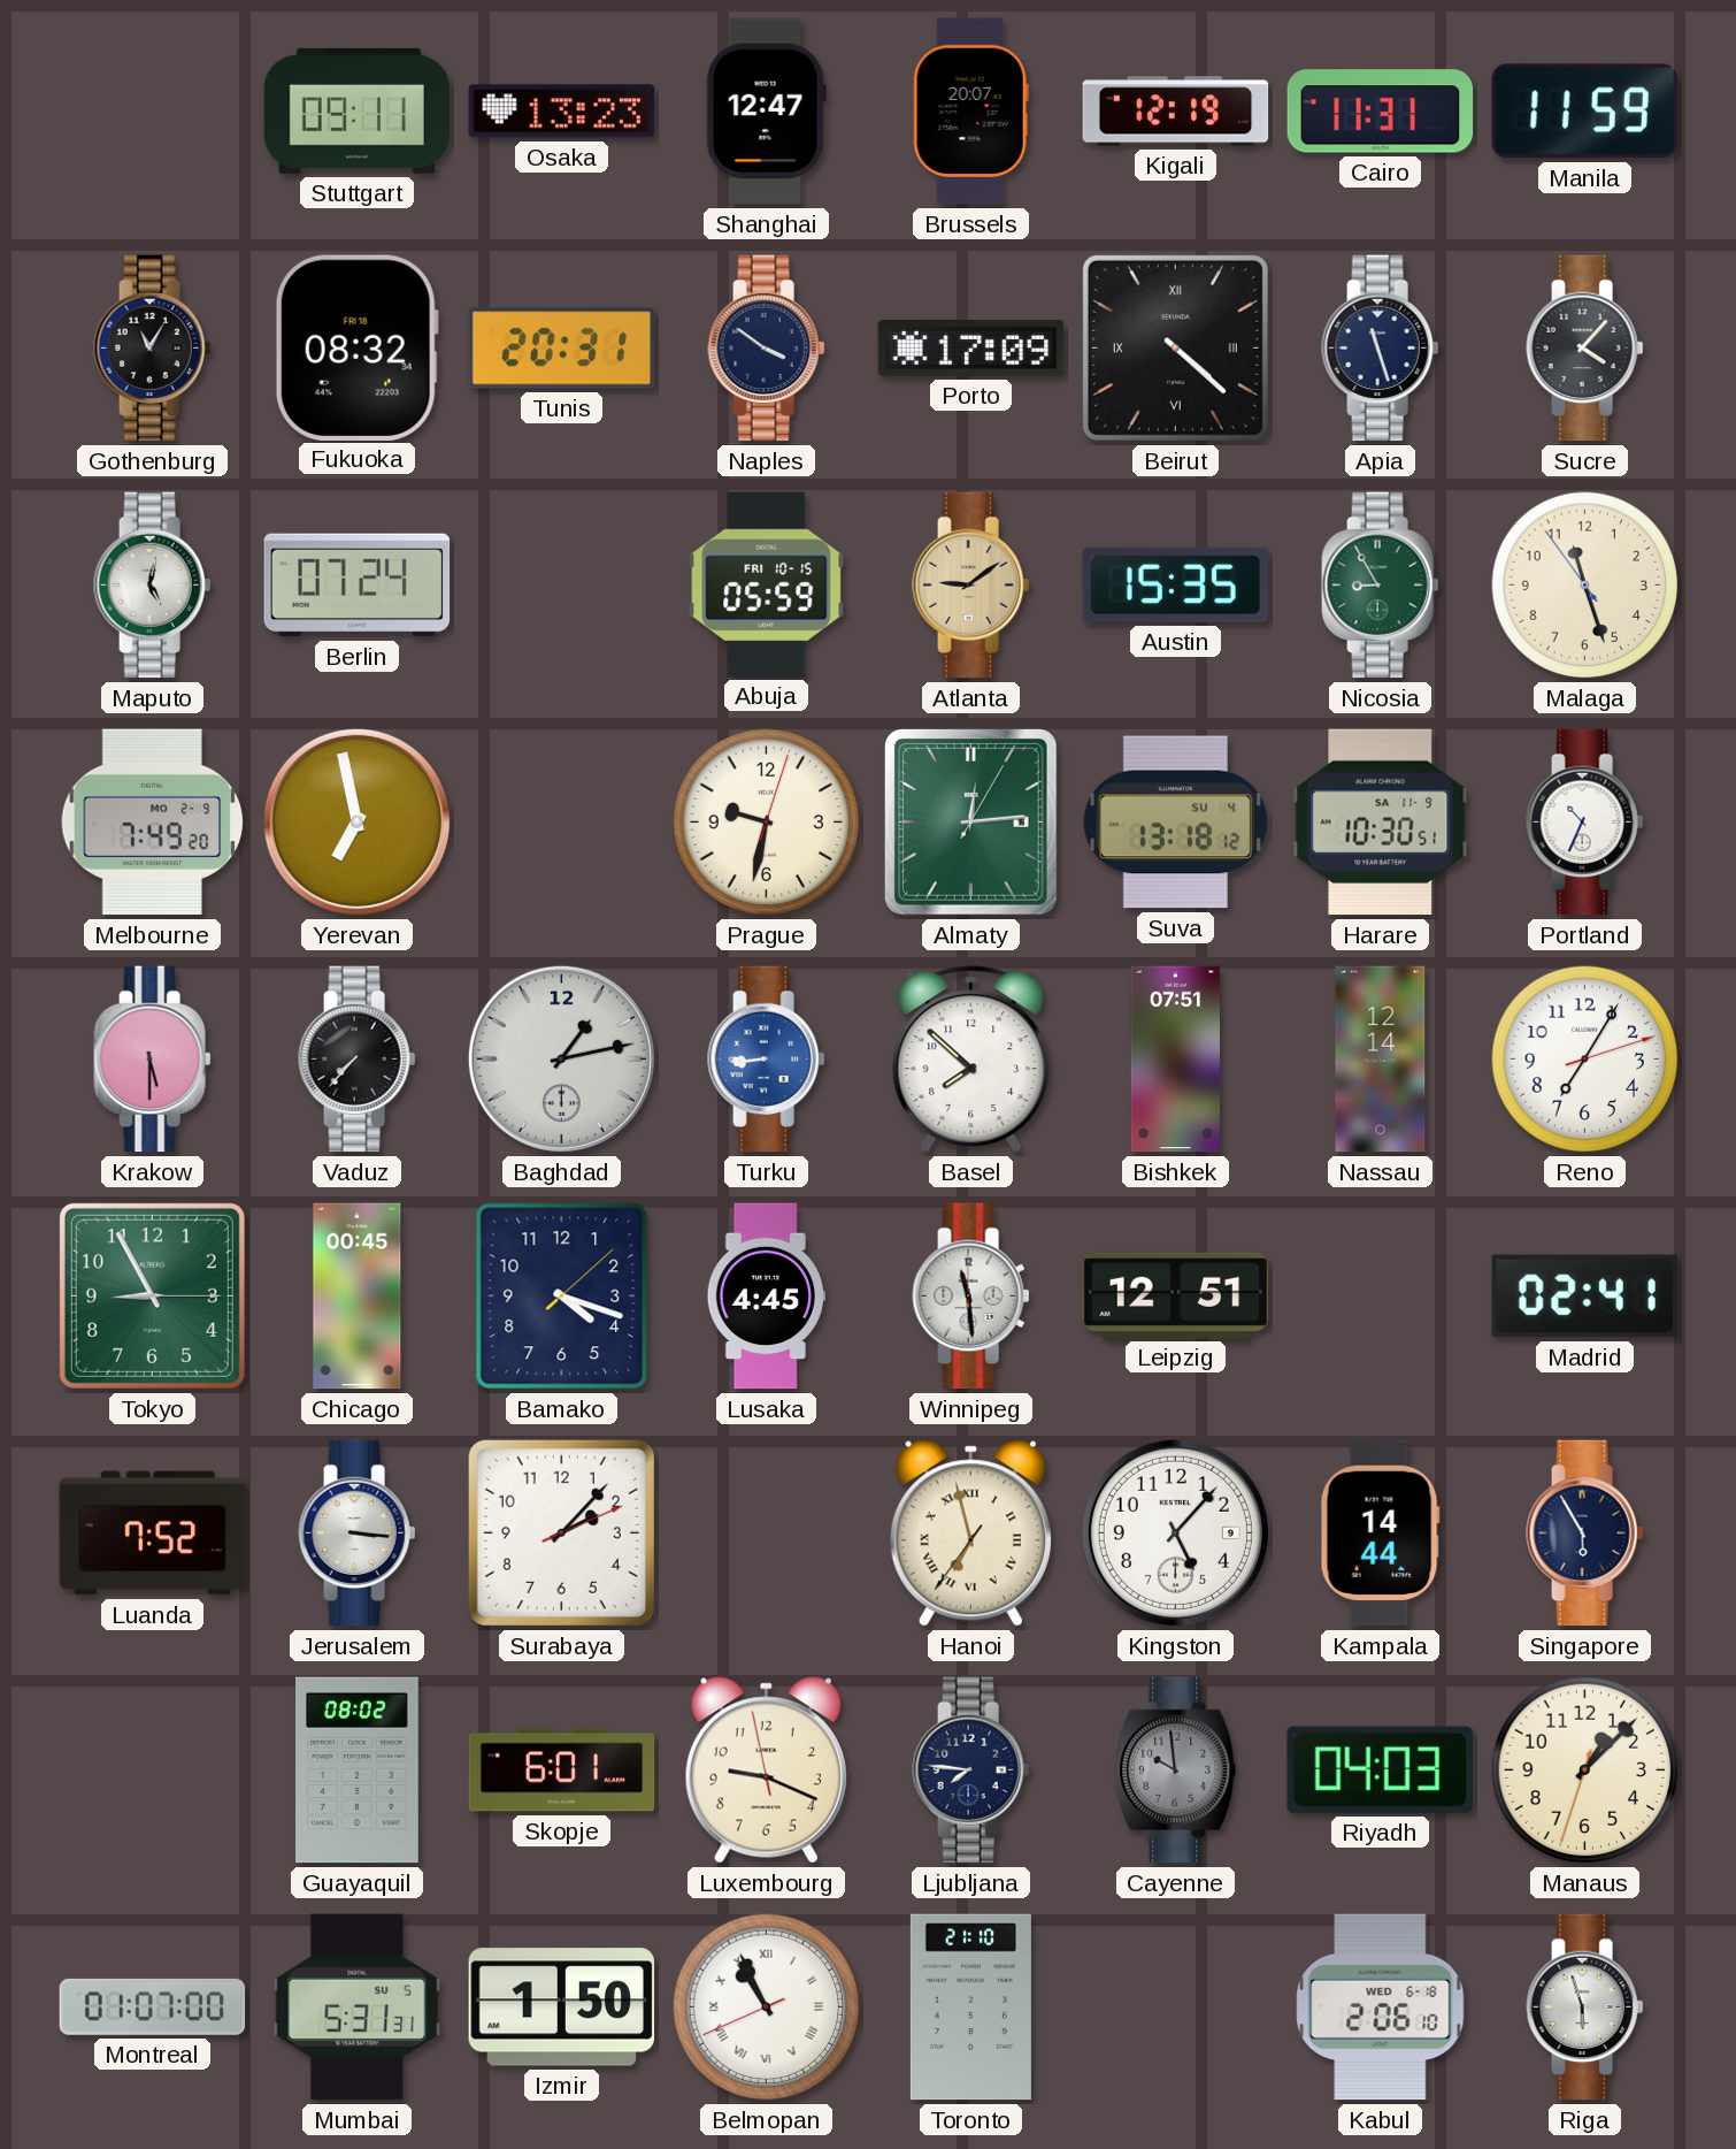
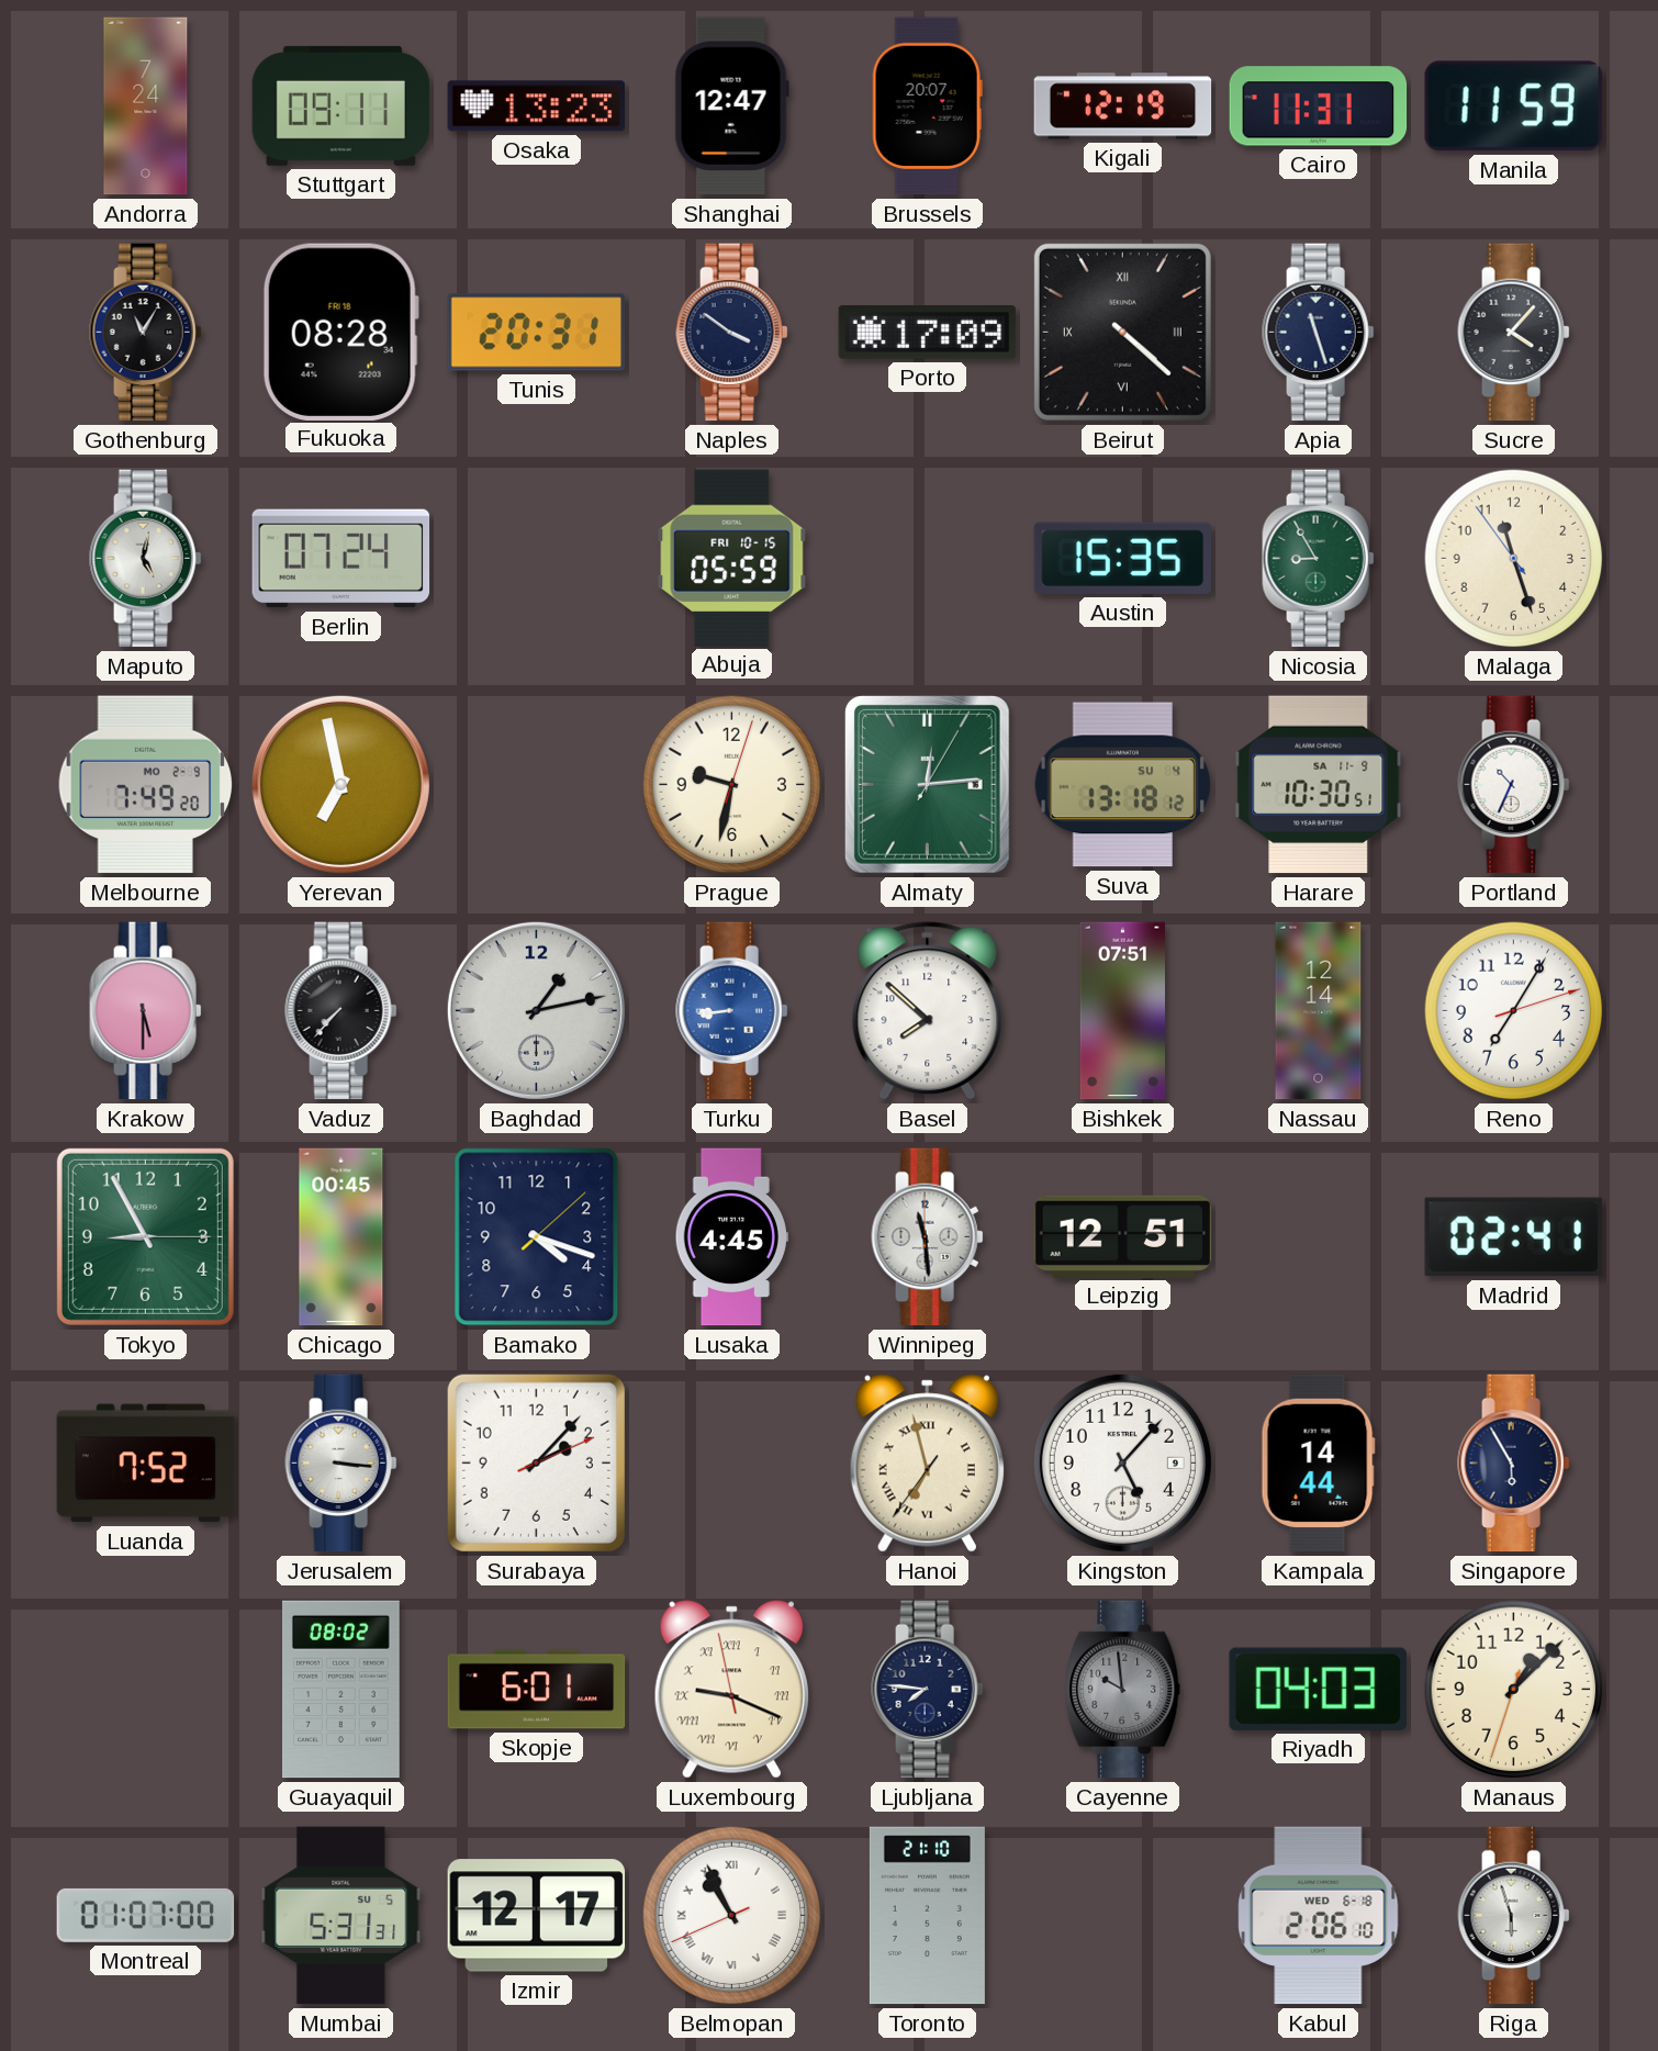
Andorra: none -> 7:24 (146, 107)
Fukuoka: 08:32 -> 08:28 (340, 332)
Atlanta: 9:09 -> none (971, 586)
Luxembourg numerals: Arabic -> Roman (731, 1690)
Izmir: 1:50 -> 12:17 (537, 1916)
